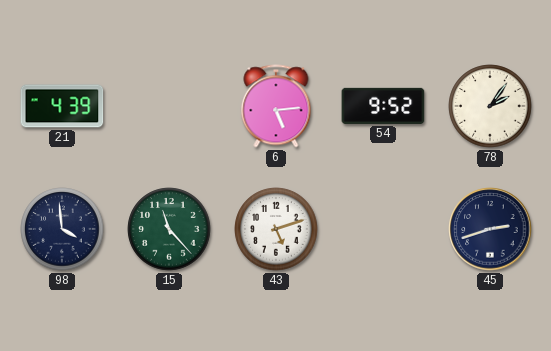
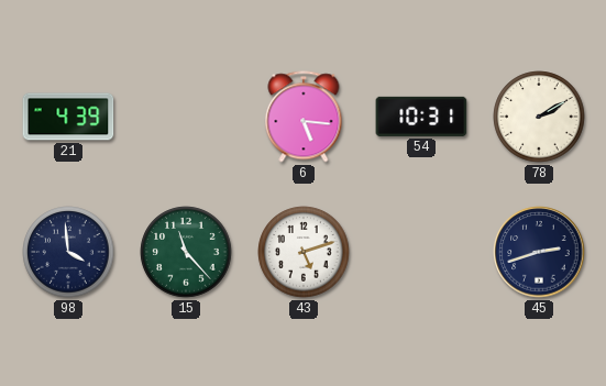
6: 5:14 -> 5:16 (304, 117)
54: 9:52 -> 10:31 (421, 117)
78: 2:06 -> 2:10 (539, 117)
